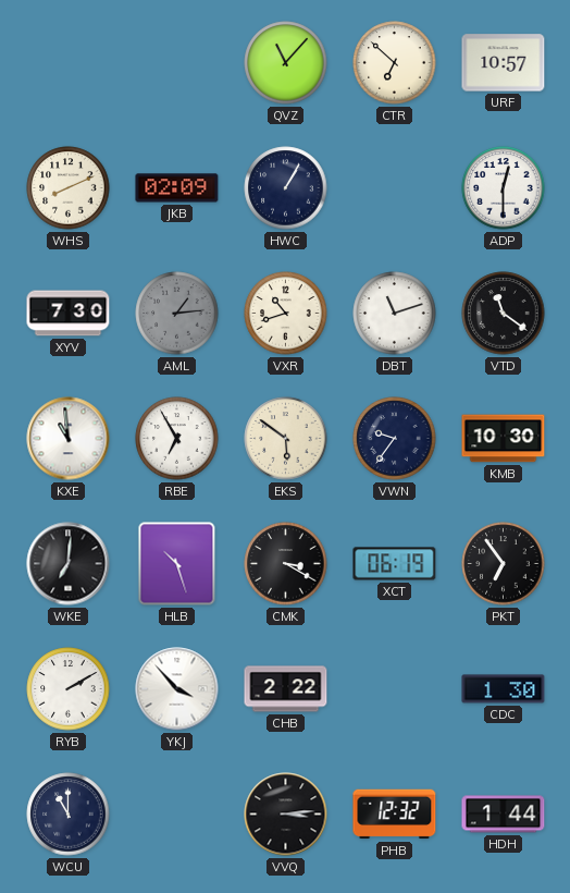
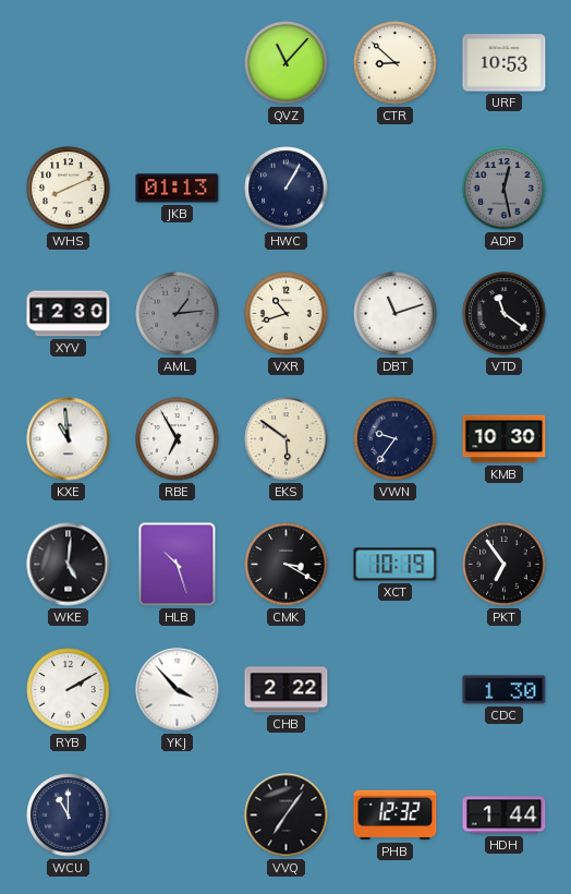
CTR: 6:52 -> 8:52 (396, 63)
URF: 10:57 -> 10:53 (505, 63)
JKB: 02:09 -> 01:13 (178, 189)
ADP: 12:30 -> 12:28 (505, 189)
ADP dial: white -> grey (505, 189)
XYV: 7:30 -> 12:30 (69, 314)
WKE: 7:01 -> 5:01 (69, 565)
XCT: 06:19 -> 10:19 (396, 565)
VVQ: 3:14 -> 7:06 (287, 816)
